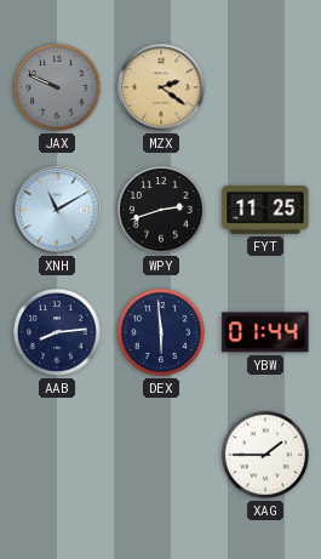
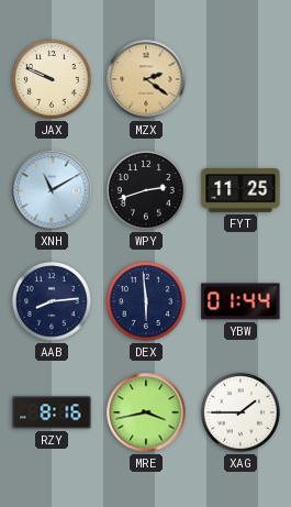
JAX dial: grey -> cream (52, 79)
RZY: none -> 8:16 (52, 412)
MRE: none -> 3:43 (146, 412)
